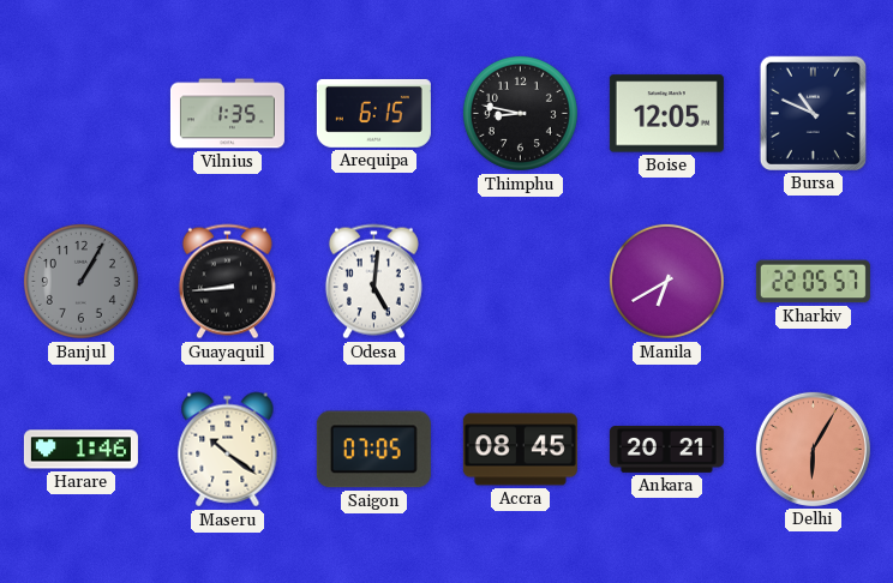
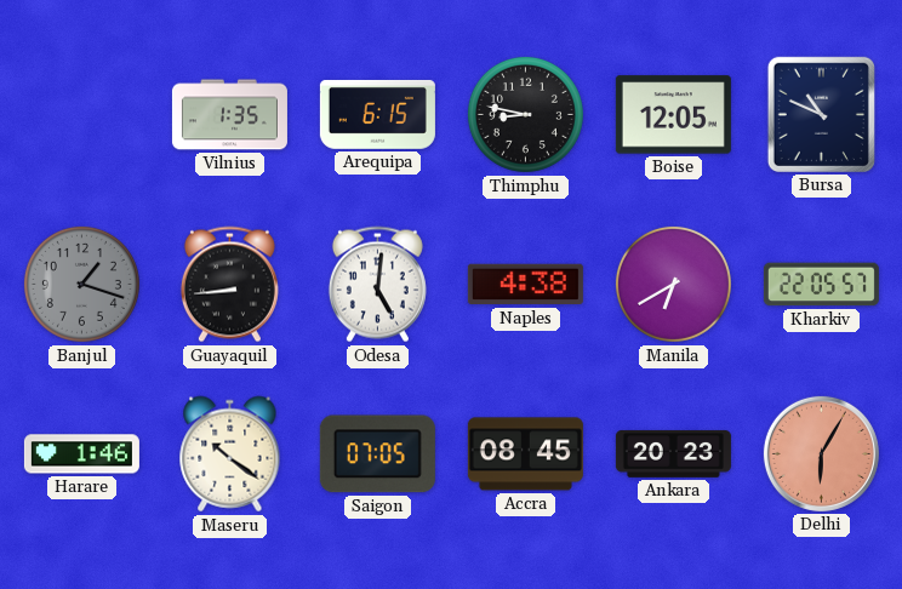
Banjul: 1:05 -> 1:18 (81, 284)
Naples: none -> 4:38 (525, 285)
Ankara: 20:21 -> 20:23 (673, 453)
